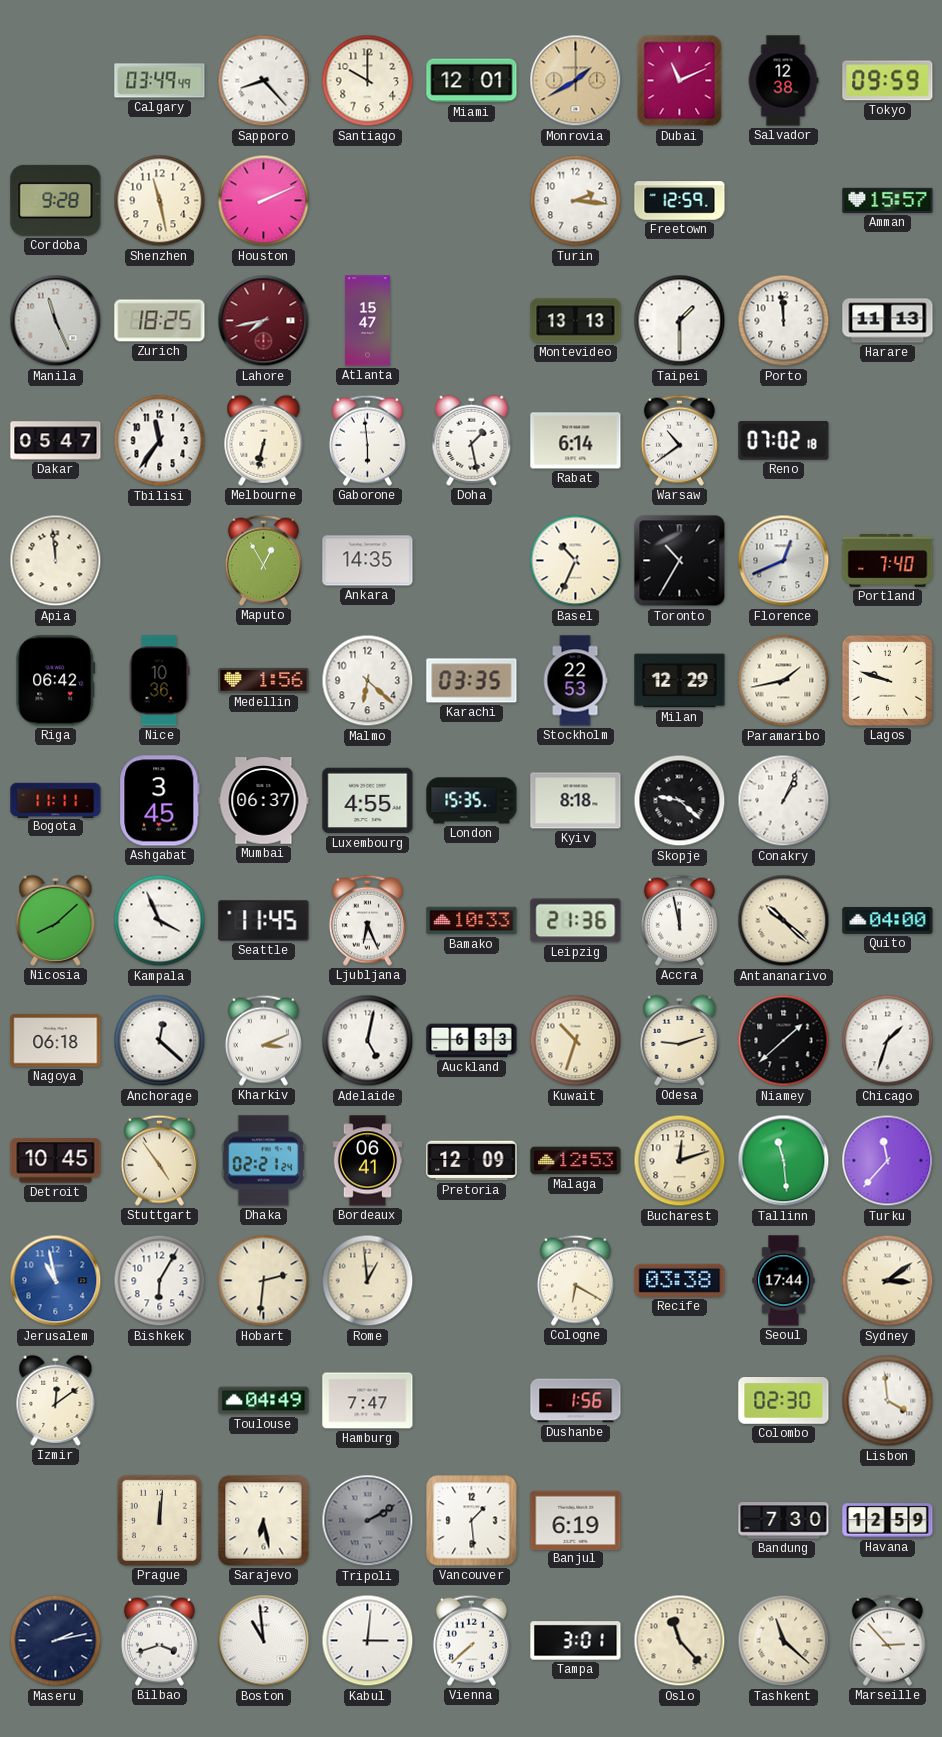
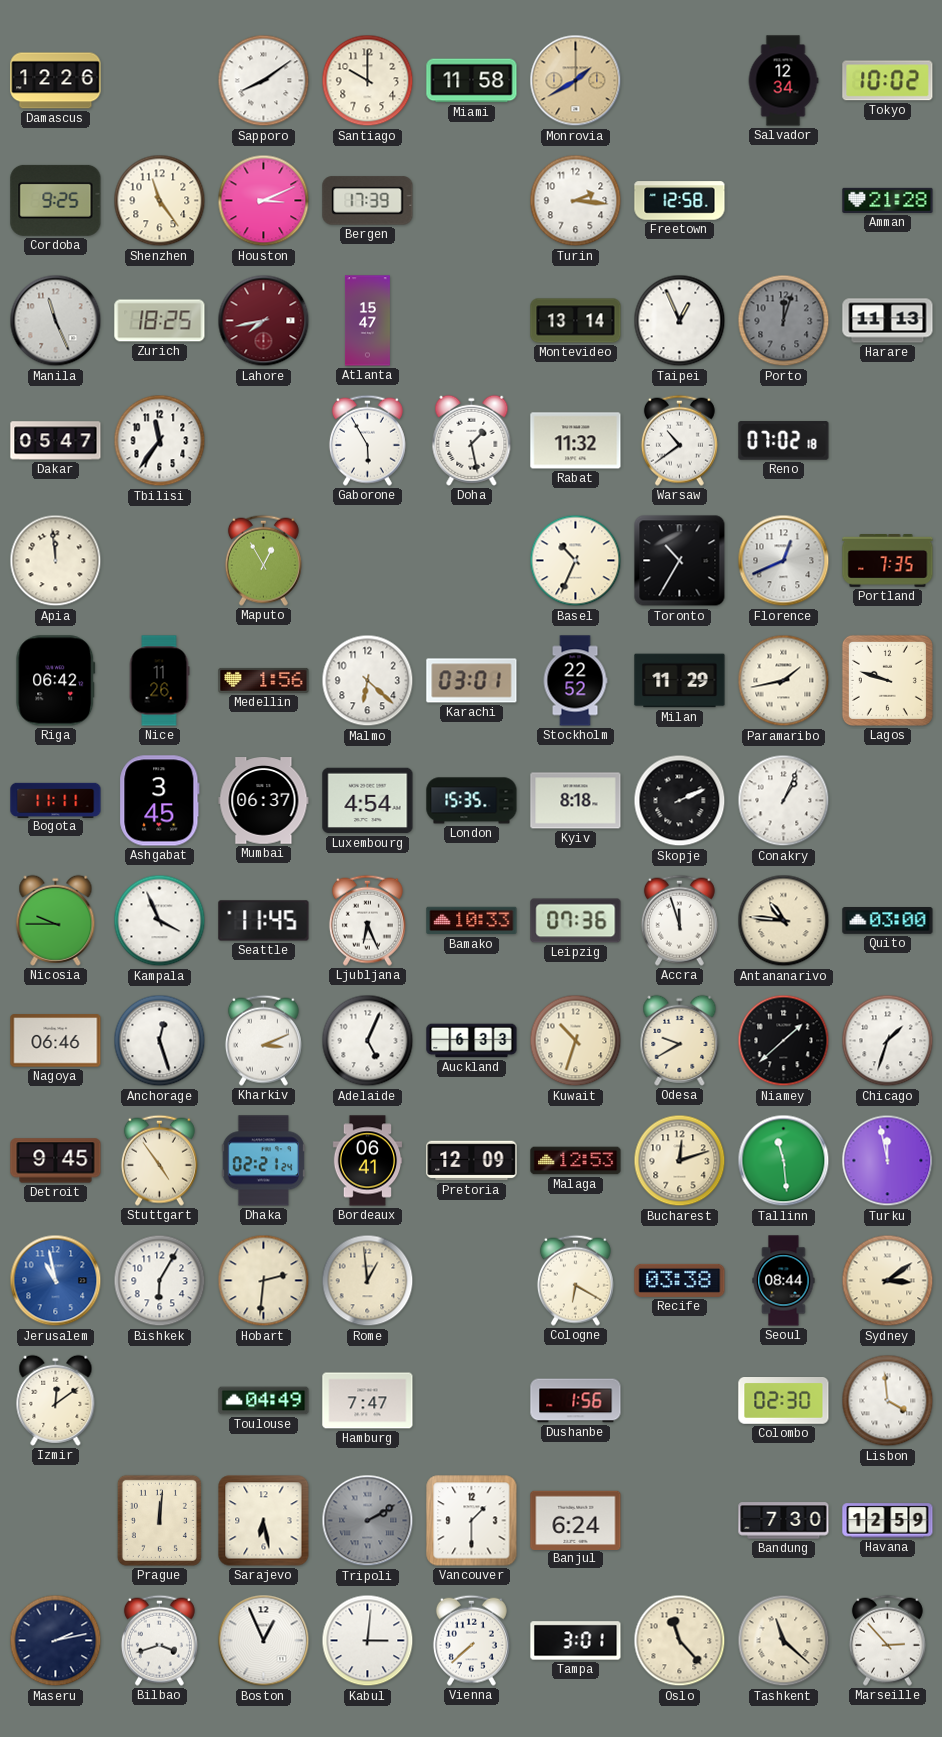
Damascus: none -> 12:26 (56, 81)
Calgary: 03:49 -> none (160, 81)
Sapporo: 8:23 -> 8:09 (264, 81)
Miami: 12:01 -> 11:58 (472, 81)
Dubai: 11:11 -> none (680, 81)
Salvador: 12:38 -> 12:34 (783, 81)
Tokyo: 09:59 -> 10:02 (888, 81)
Cordoba: 9:28 -> 9:25 (56, 200)
Shenzhen: 11:28 -> 11:24 (160, 201)
Houston: 2:11 -> 3:11 (264, 201)
Bergen: none -> 17:39 (368, 201)
Freetown: 12:59 -> 12:58 (680, 201)
Amman: 15:57 -> 21:28 (888, 200)
Montevideo: 13:13 -> 13:14 (576, 321)
Taipei: 1:30 -> 12:56 (680, 321)
Porto: 11:59 -> 12:03 (784, 321)
Porto dial: white -> grey (784, 321)
Melbourne: 6:32 -> none (264, 440)
Gaborone: 5:59 -> 5:55 (367, 440)
Rabat: 6:14 -> 11:32 (576, 441)
Ankara: 14:35 -> none (368, 561)
Portland: 7:40 -> 7:35 (888, 561)
Nice: 10:36 -> 11:26 (159, 681)
Karachi: 03:35 -> 03:01 (472, 681)
Stockholm: 22:53 -> 22:52 (575, 681)
Milan: 12:29 -> 11:29 (680, 681)
Luxembourg: 4:55 -> 4:54 (368, 801)
Skopje: 9:22 -> 2:11 (680, 801)
Nicosia: 8:08 -> 9:45 (56, 920)
Leipzig: 21:36 -> 07:36 (576, 921)
Accra: 11:58 -> 11:57 (679, 920)
Antananarivo: 10:22 -> 10:46 (784, 921)
Quito: 04:00 -> 03:00 (888, 921)
Nagoya: 06:18 -> 06:46 (56, 1041)
Anchorage: 12:22 -> 12:27 (160, 1041)
Adelaide: 5:02 -> 5:04 (368, 1041)
Odesa: 9:12 -> 9:40 (680, 1040)
Detroit: 10:45 -> 9:45 (56, 1161)
Turku: 11:37 -> 11:58 (888, 1161)
Seoul: 17:44 -> 08:44 (784, 1281)
Vancouver: 1:29 -> 1:30 (472, 1521)
Banjul: 6:19 -> 6:24 (576, 1520)
Boston: 10:59 -> 12:56 (264, 1641)
